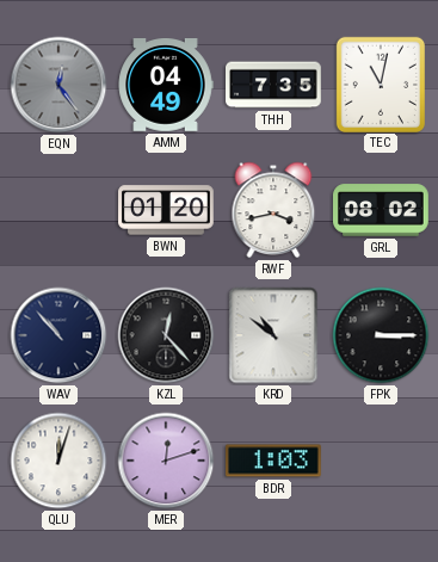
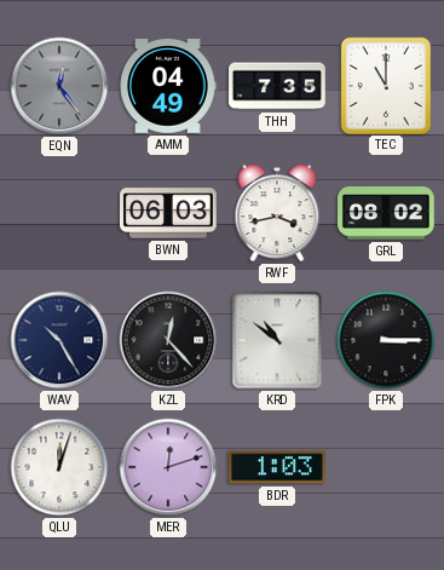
TEC: 11:02 -> 11:00 (385, 85)
BWN: 01:20 -> 06:03 (169, 213)
WAV: 10:53 -> 10:25 (59, 340)
